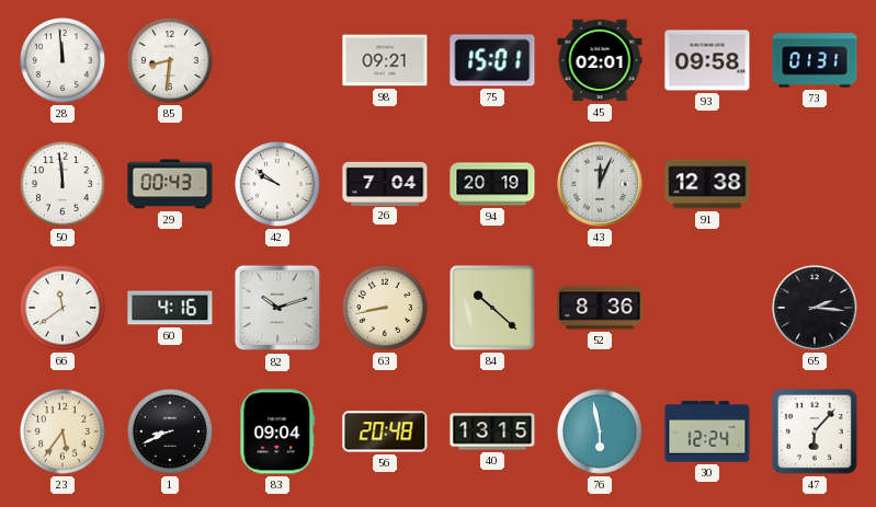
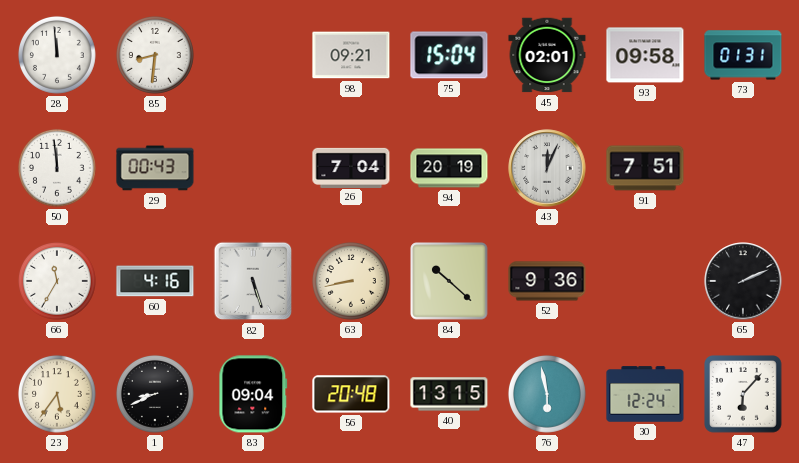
75: 15:01 -> 15:04 (449, 55)
42: 9:51 -> none (277, 184)
91: 12:38 -> 7:51 (645, 168)
66: 11:39 -> 11:35 (57, 281)
82: 10:12 -> 5:27 (253, 281)
52: 8:36 -> 9:36 (547, 281)
65: 2:16 -> 2:11 (743, 281)
